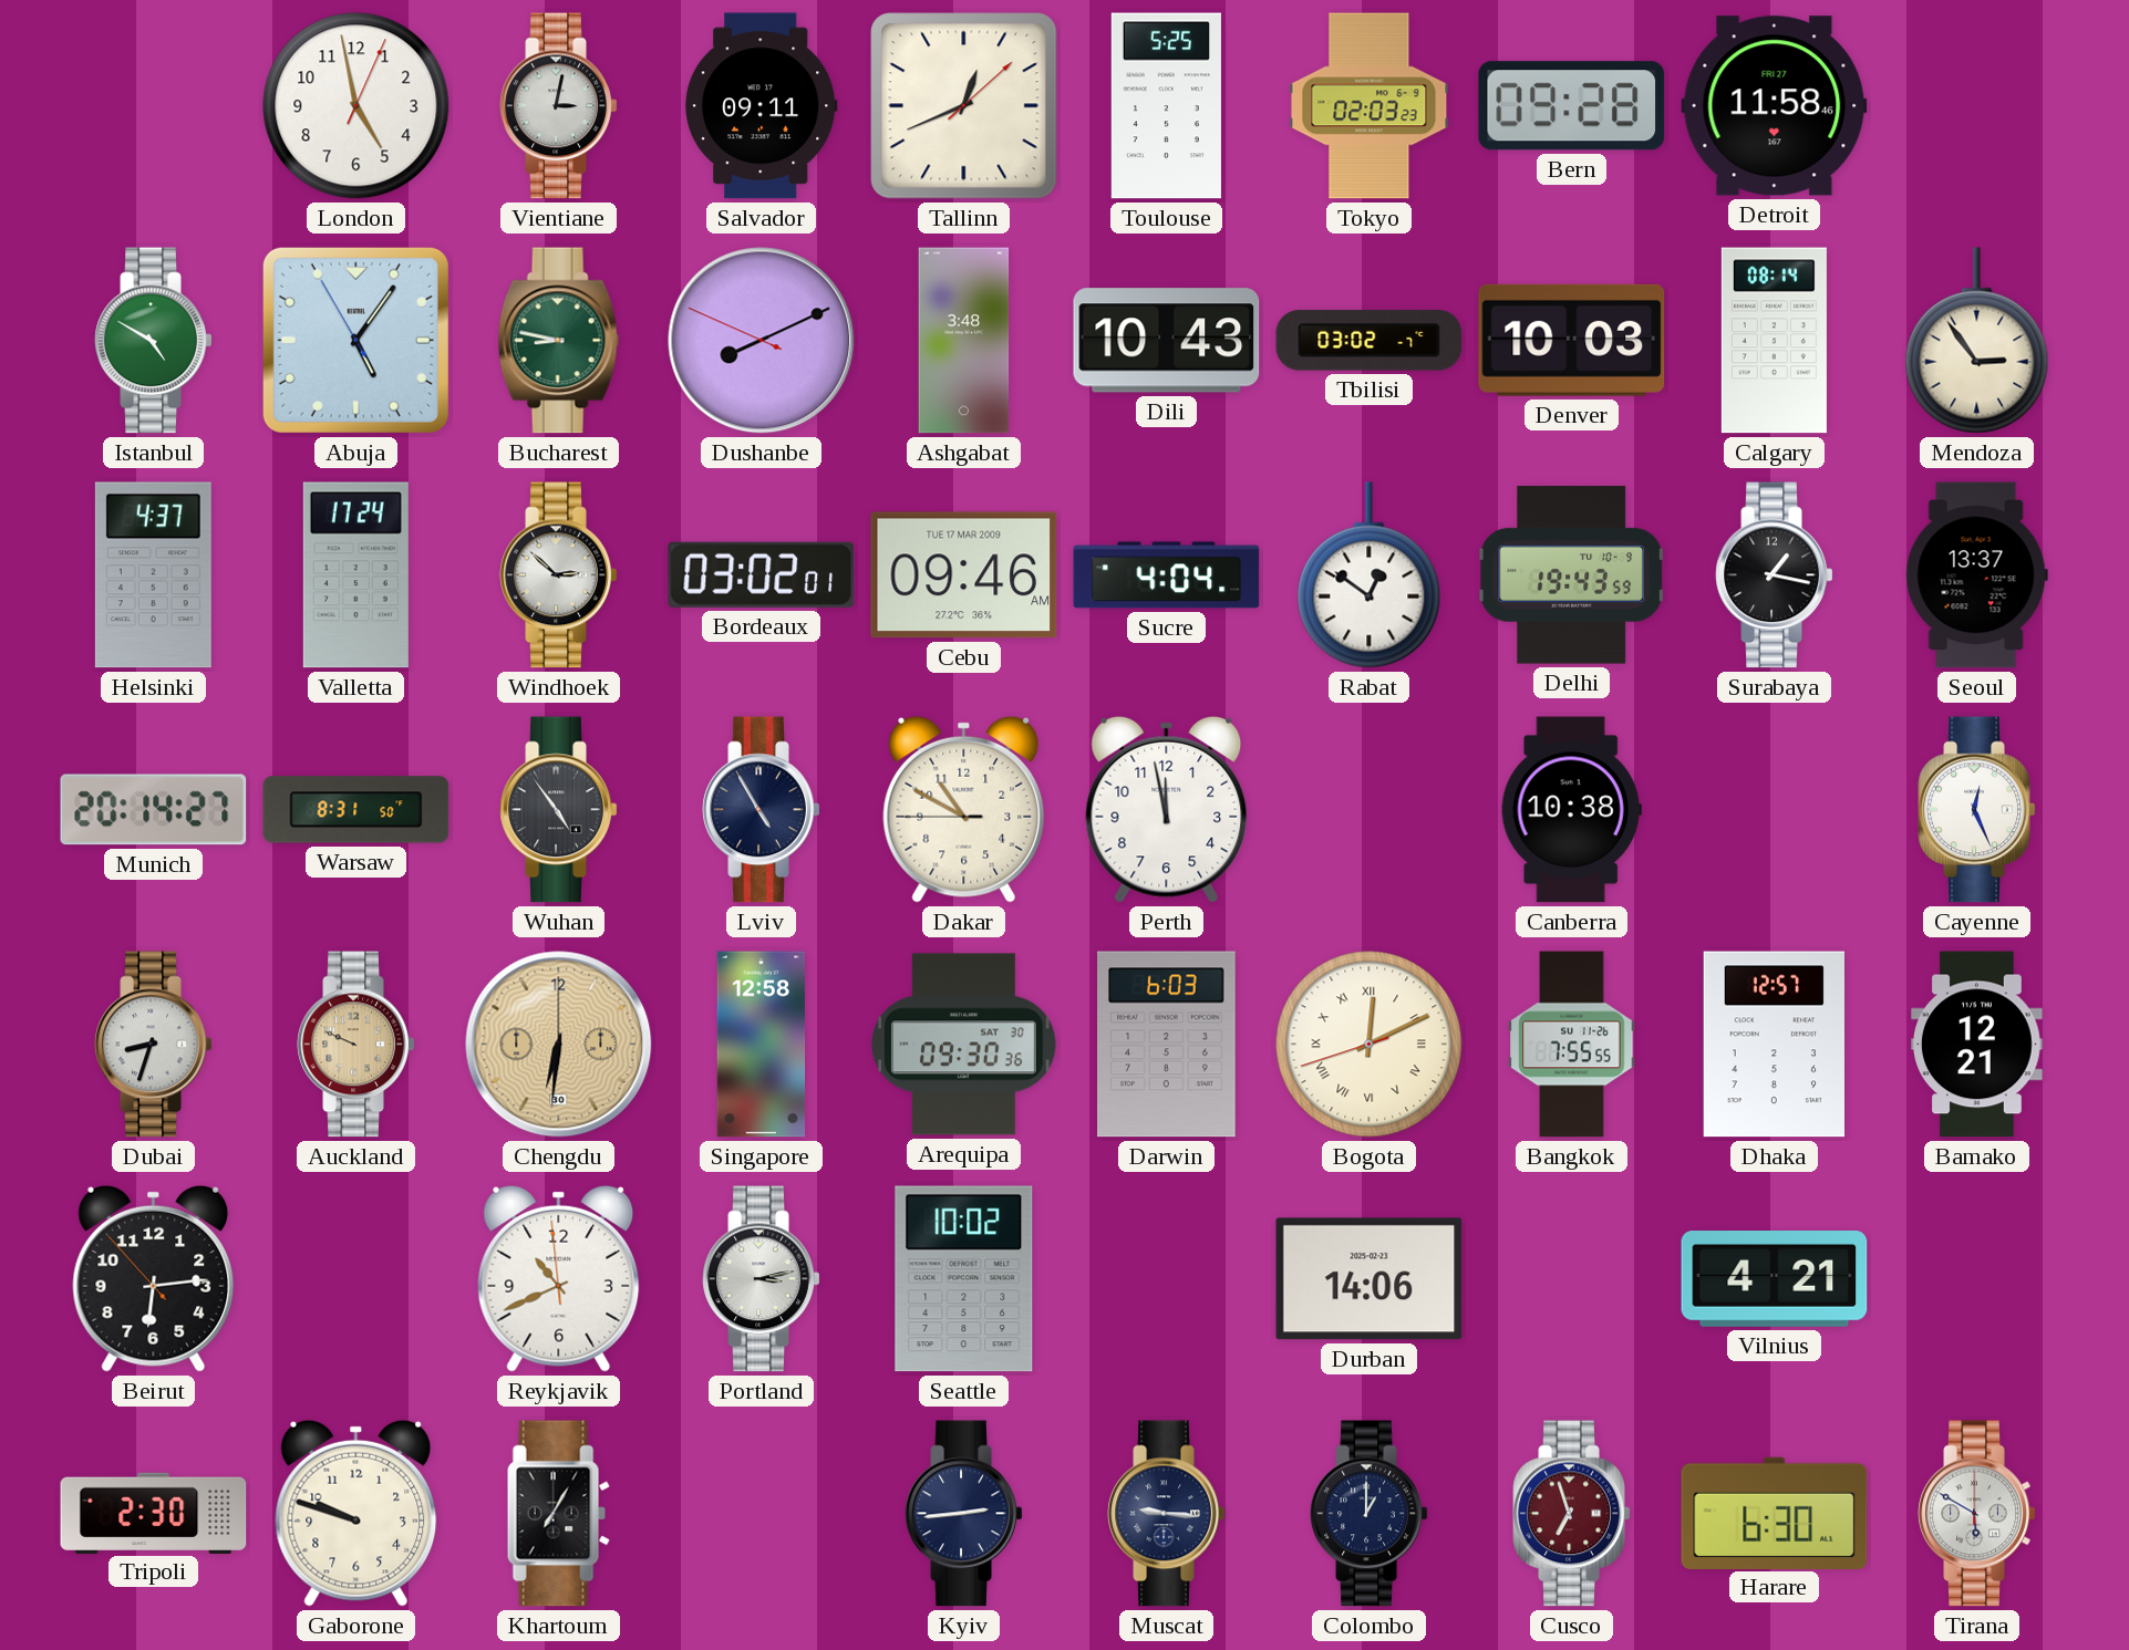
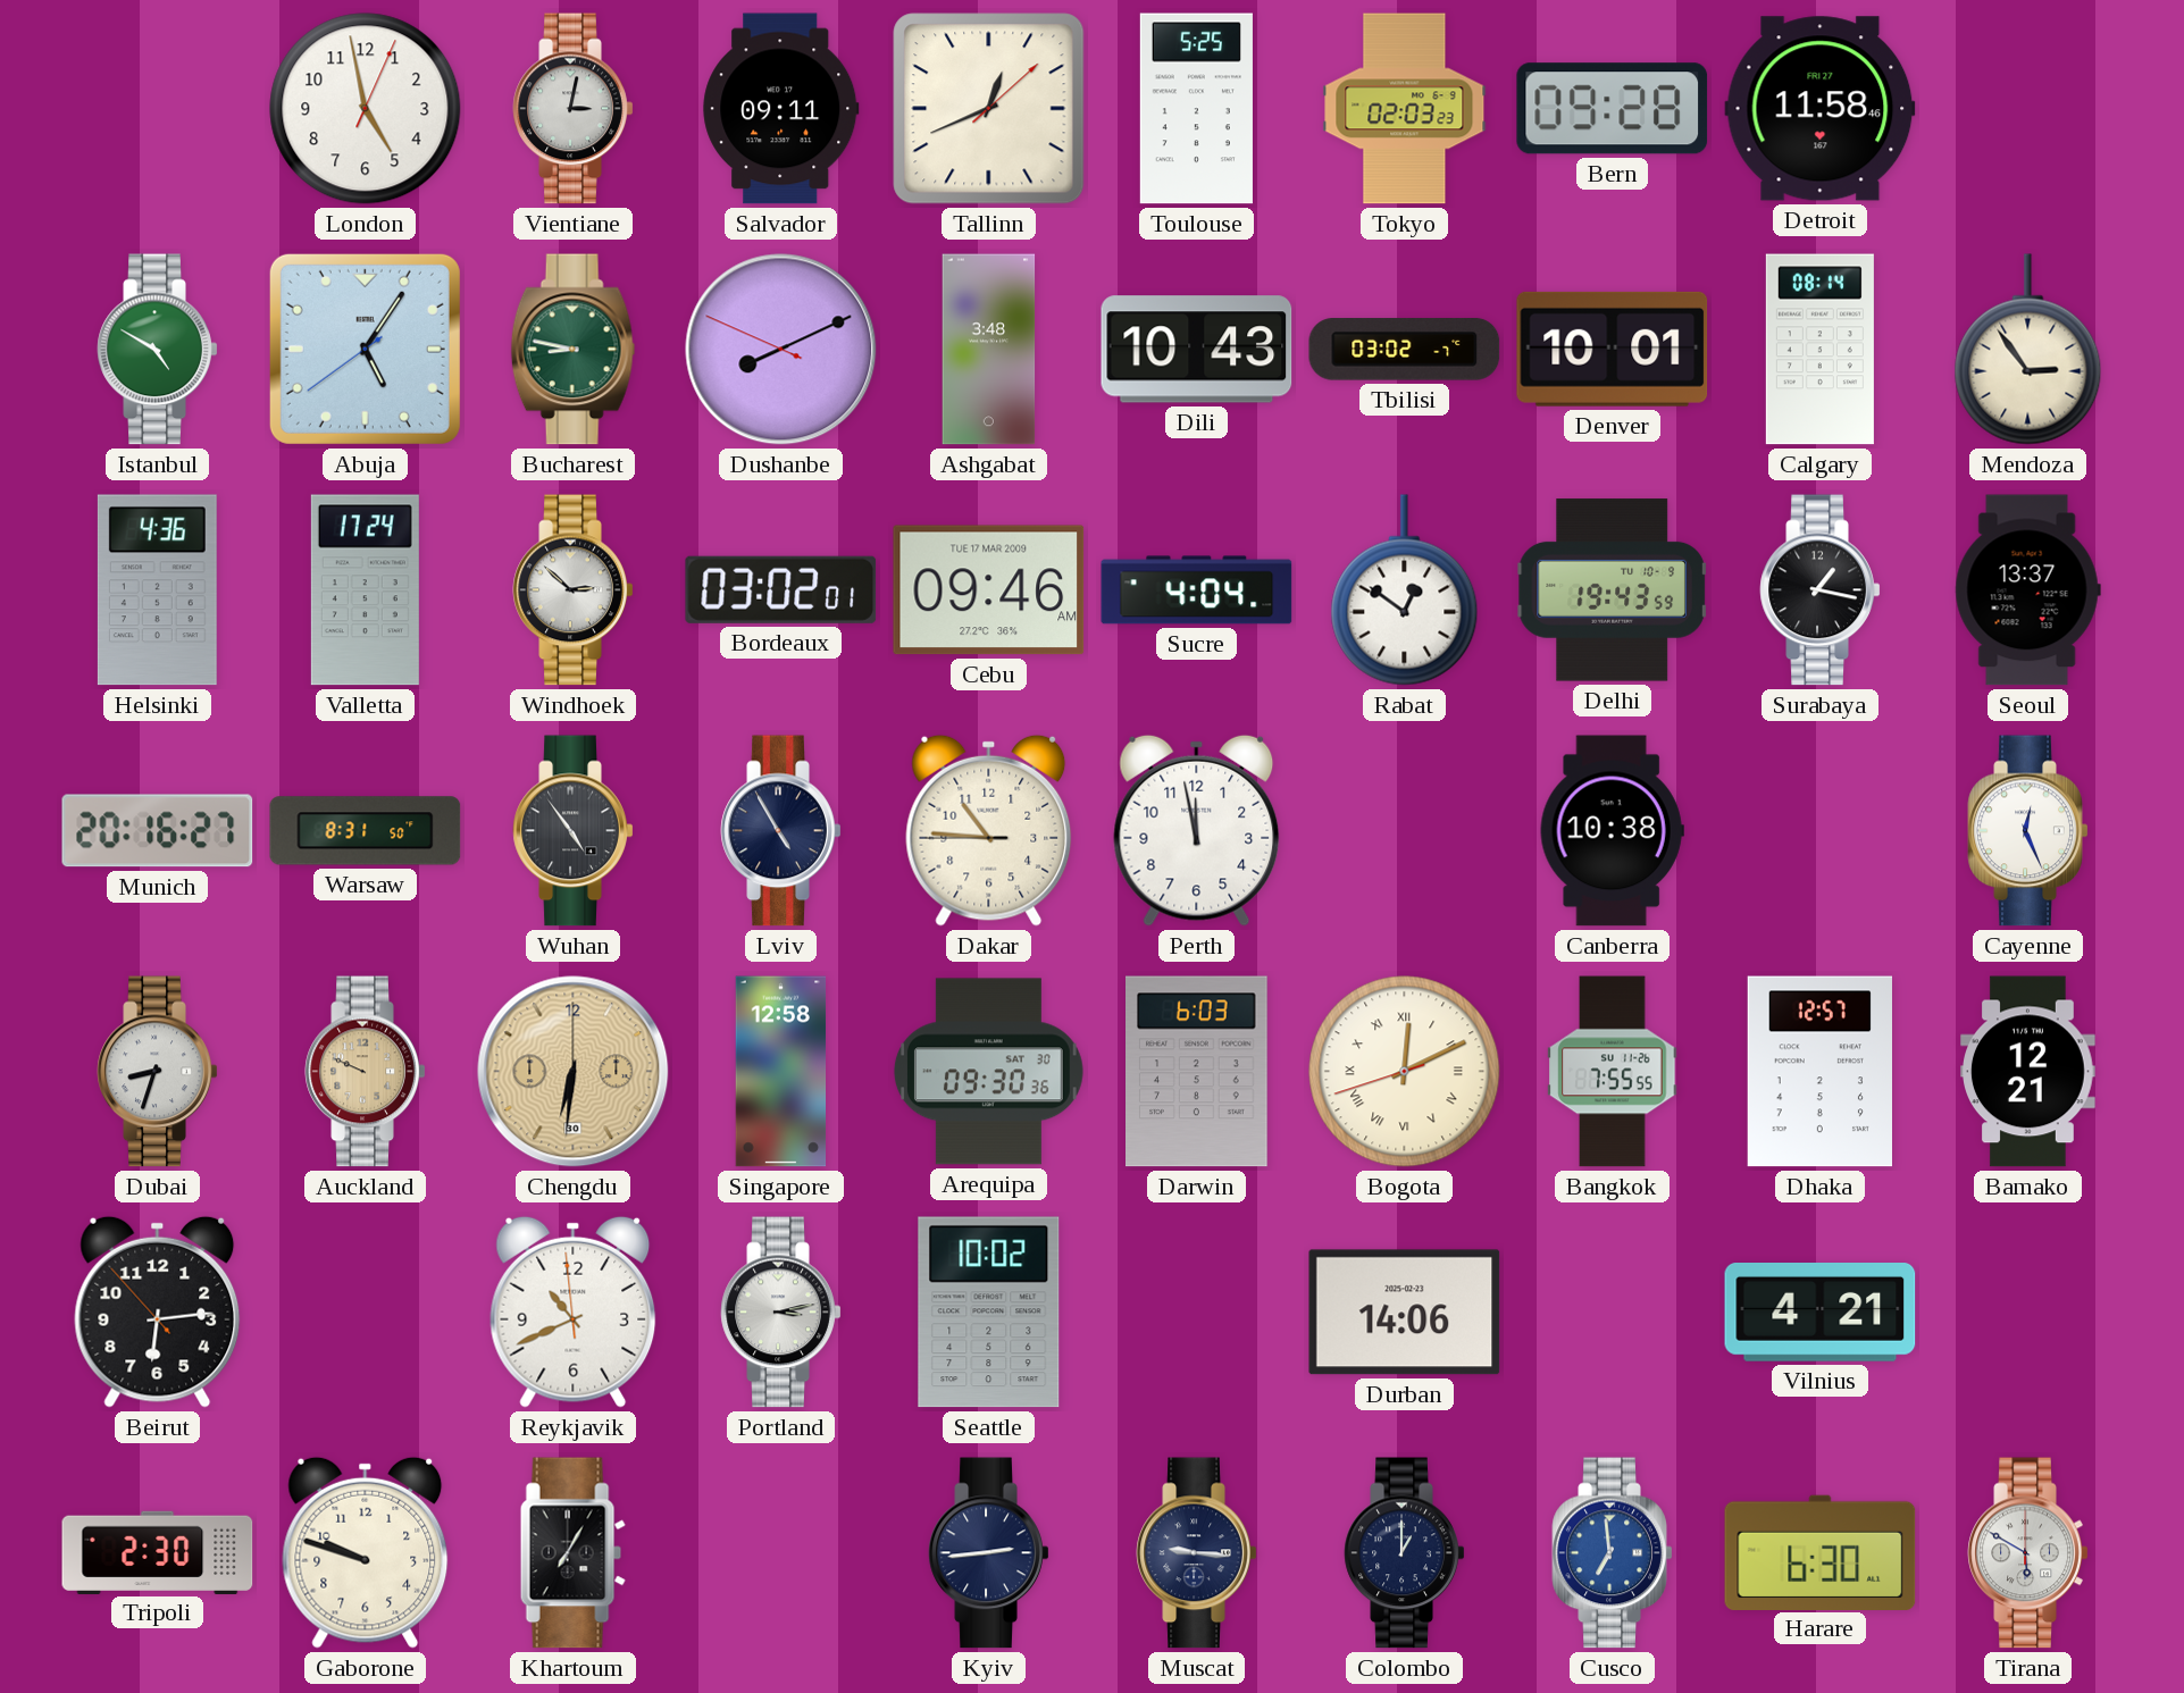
Abuja: 5:05:55 -> 5:05:39 (365, 349)
Denver: 10:03 -> 10:01 (1613, 349)
Helsinki: 4:37 -> 4:36 (157, 590)
Munich: 20:14 -> 20:16 (158, 831)
Dakar: 10:49 -> 10:45 (989, 830)
Cusco: 6:57 -> 6:59 (1613, 1553)
Cusco dial: burgundy -> blue (1613, 1553)
